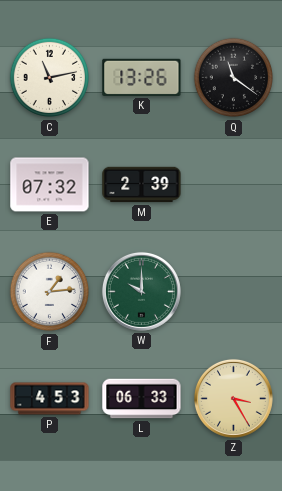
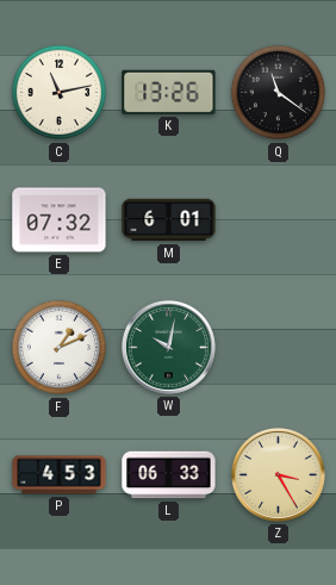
M: 2:39 -> 6:01 (169, 220)
F: 1:14 -> 1:11 (60, 348)
W: 10:00 -> 10:02 (168, 347)
